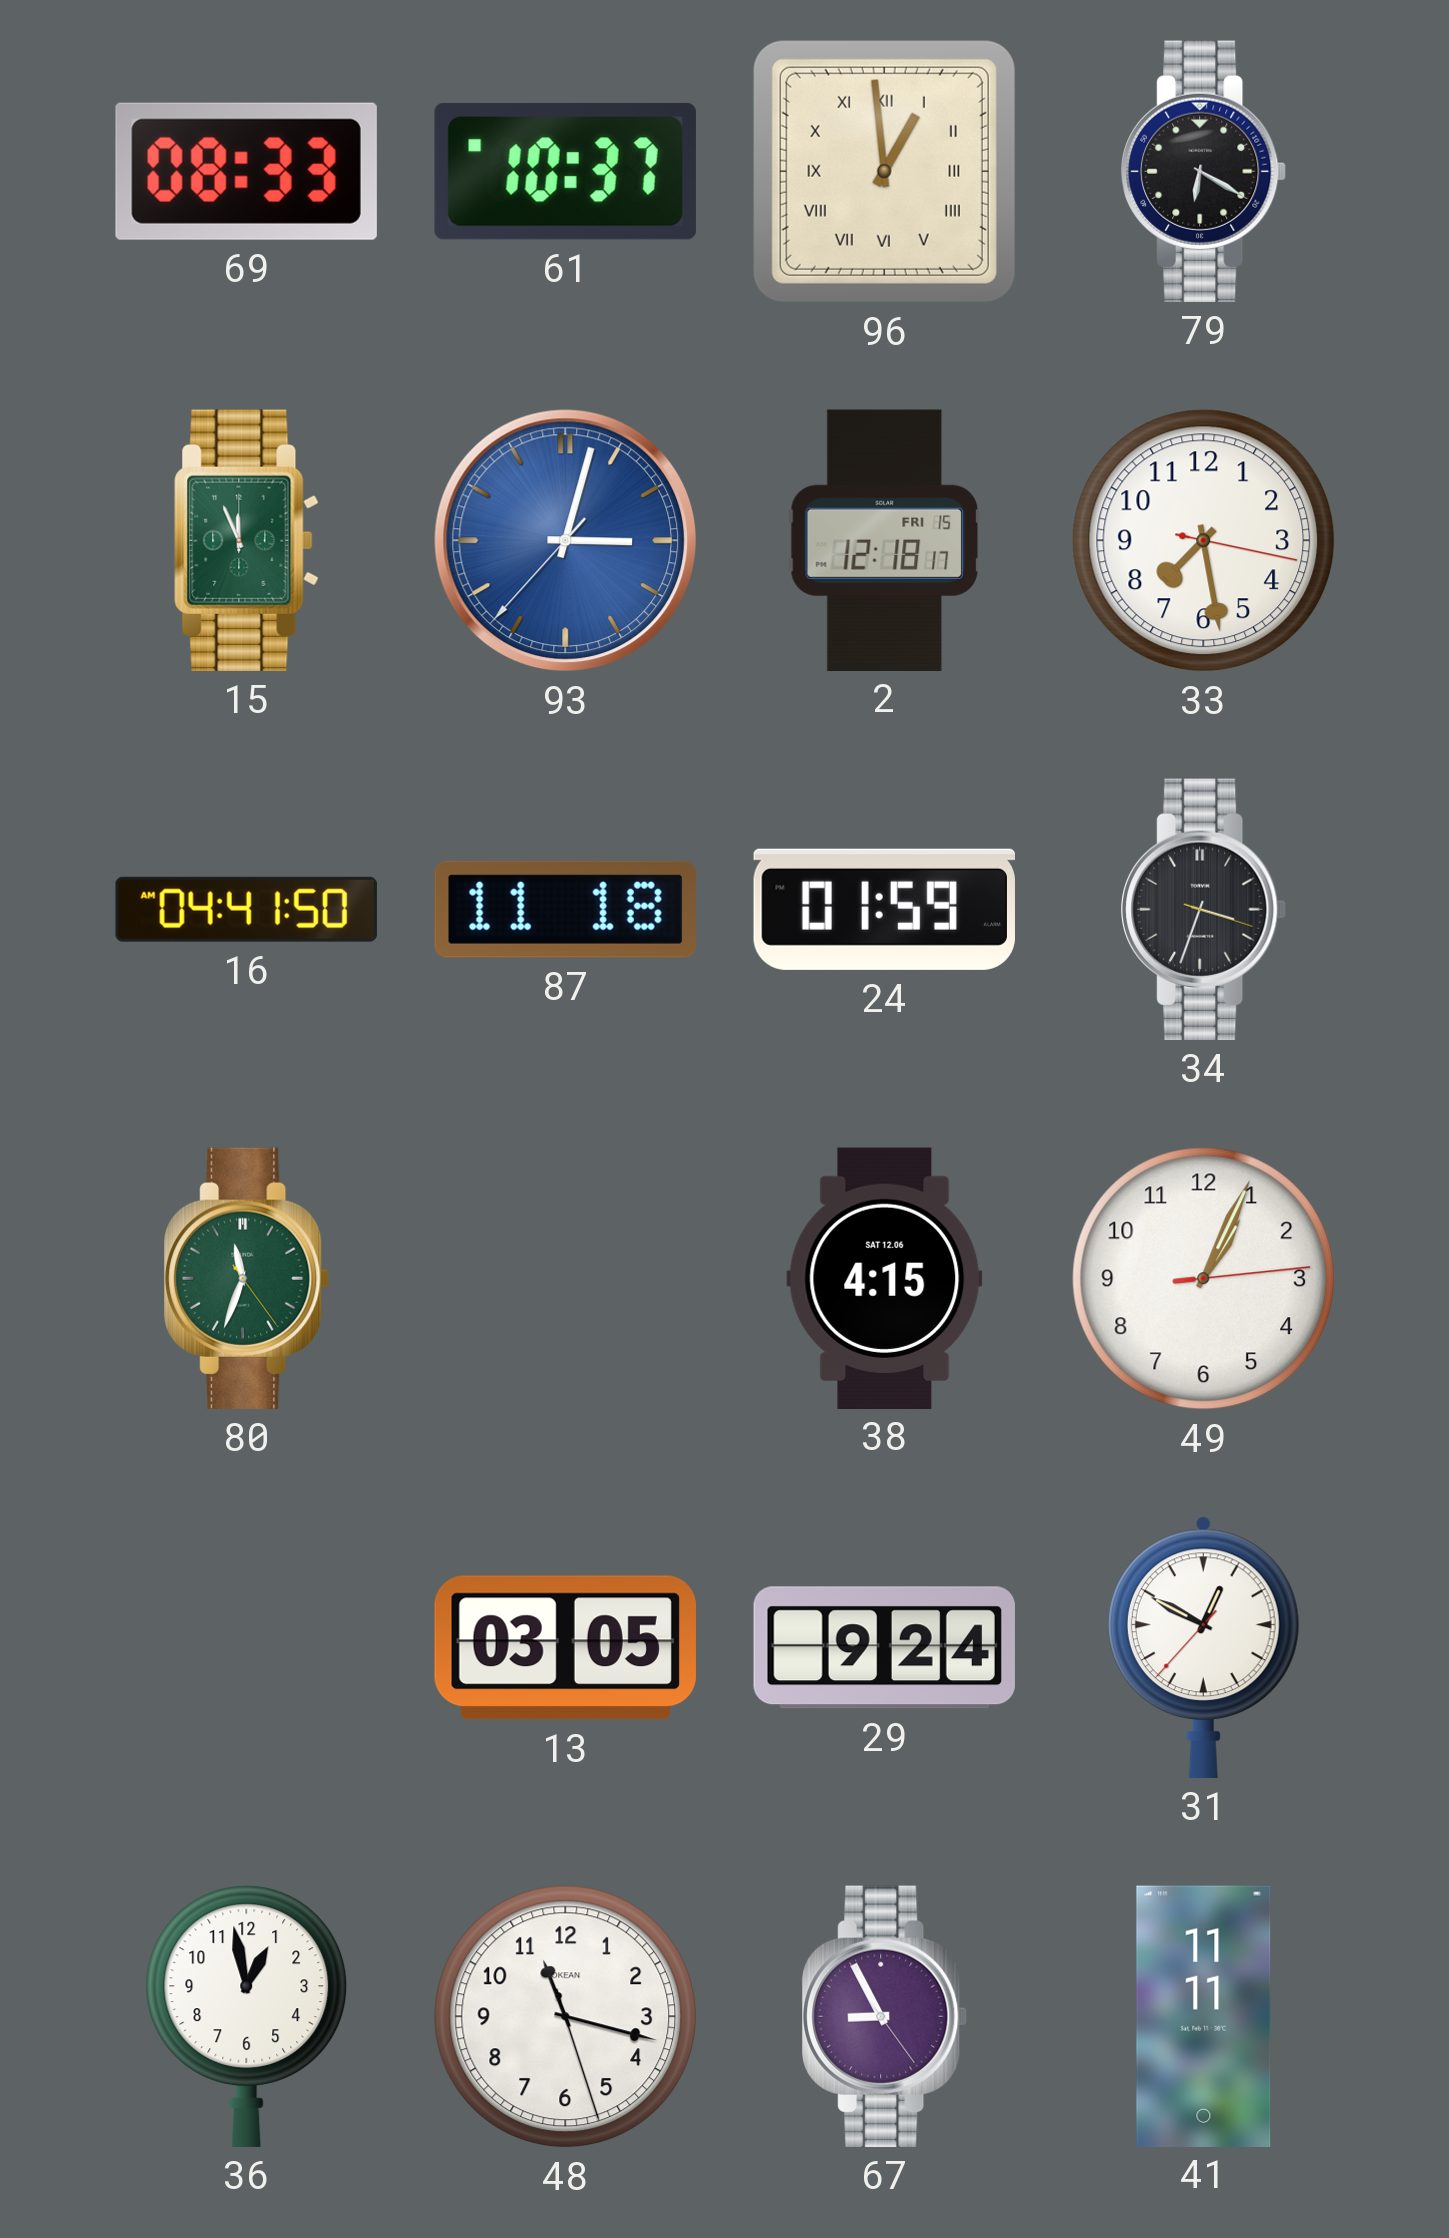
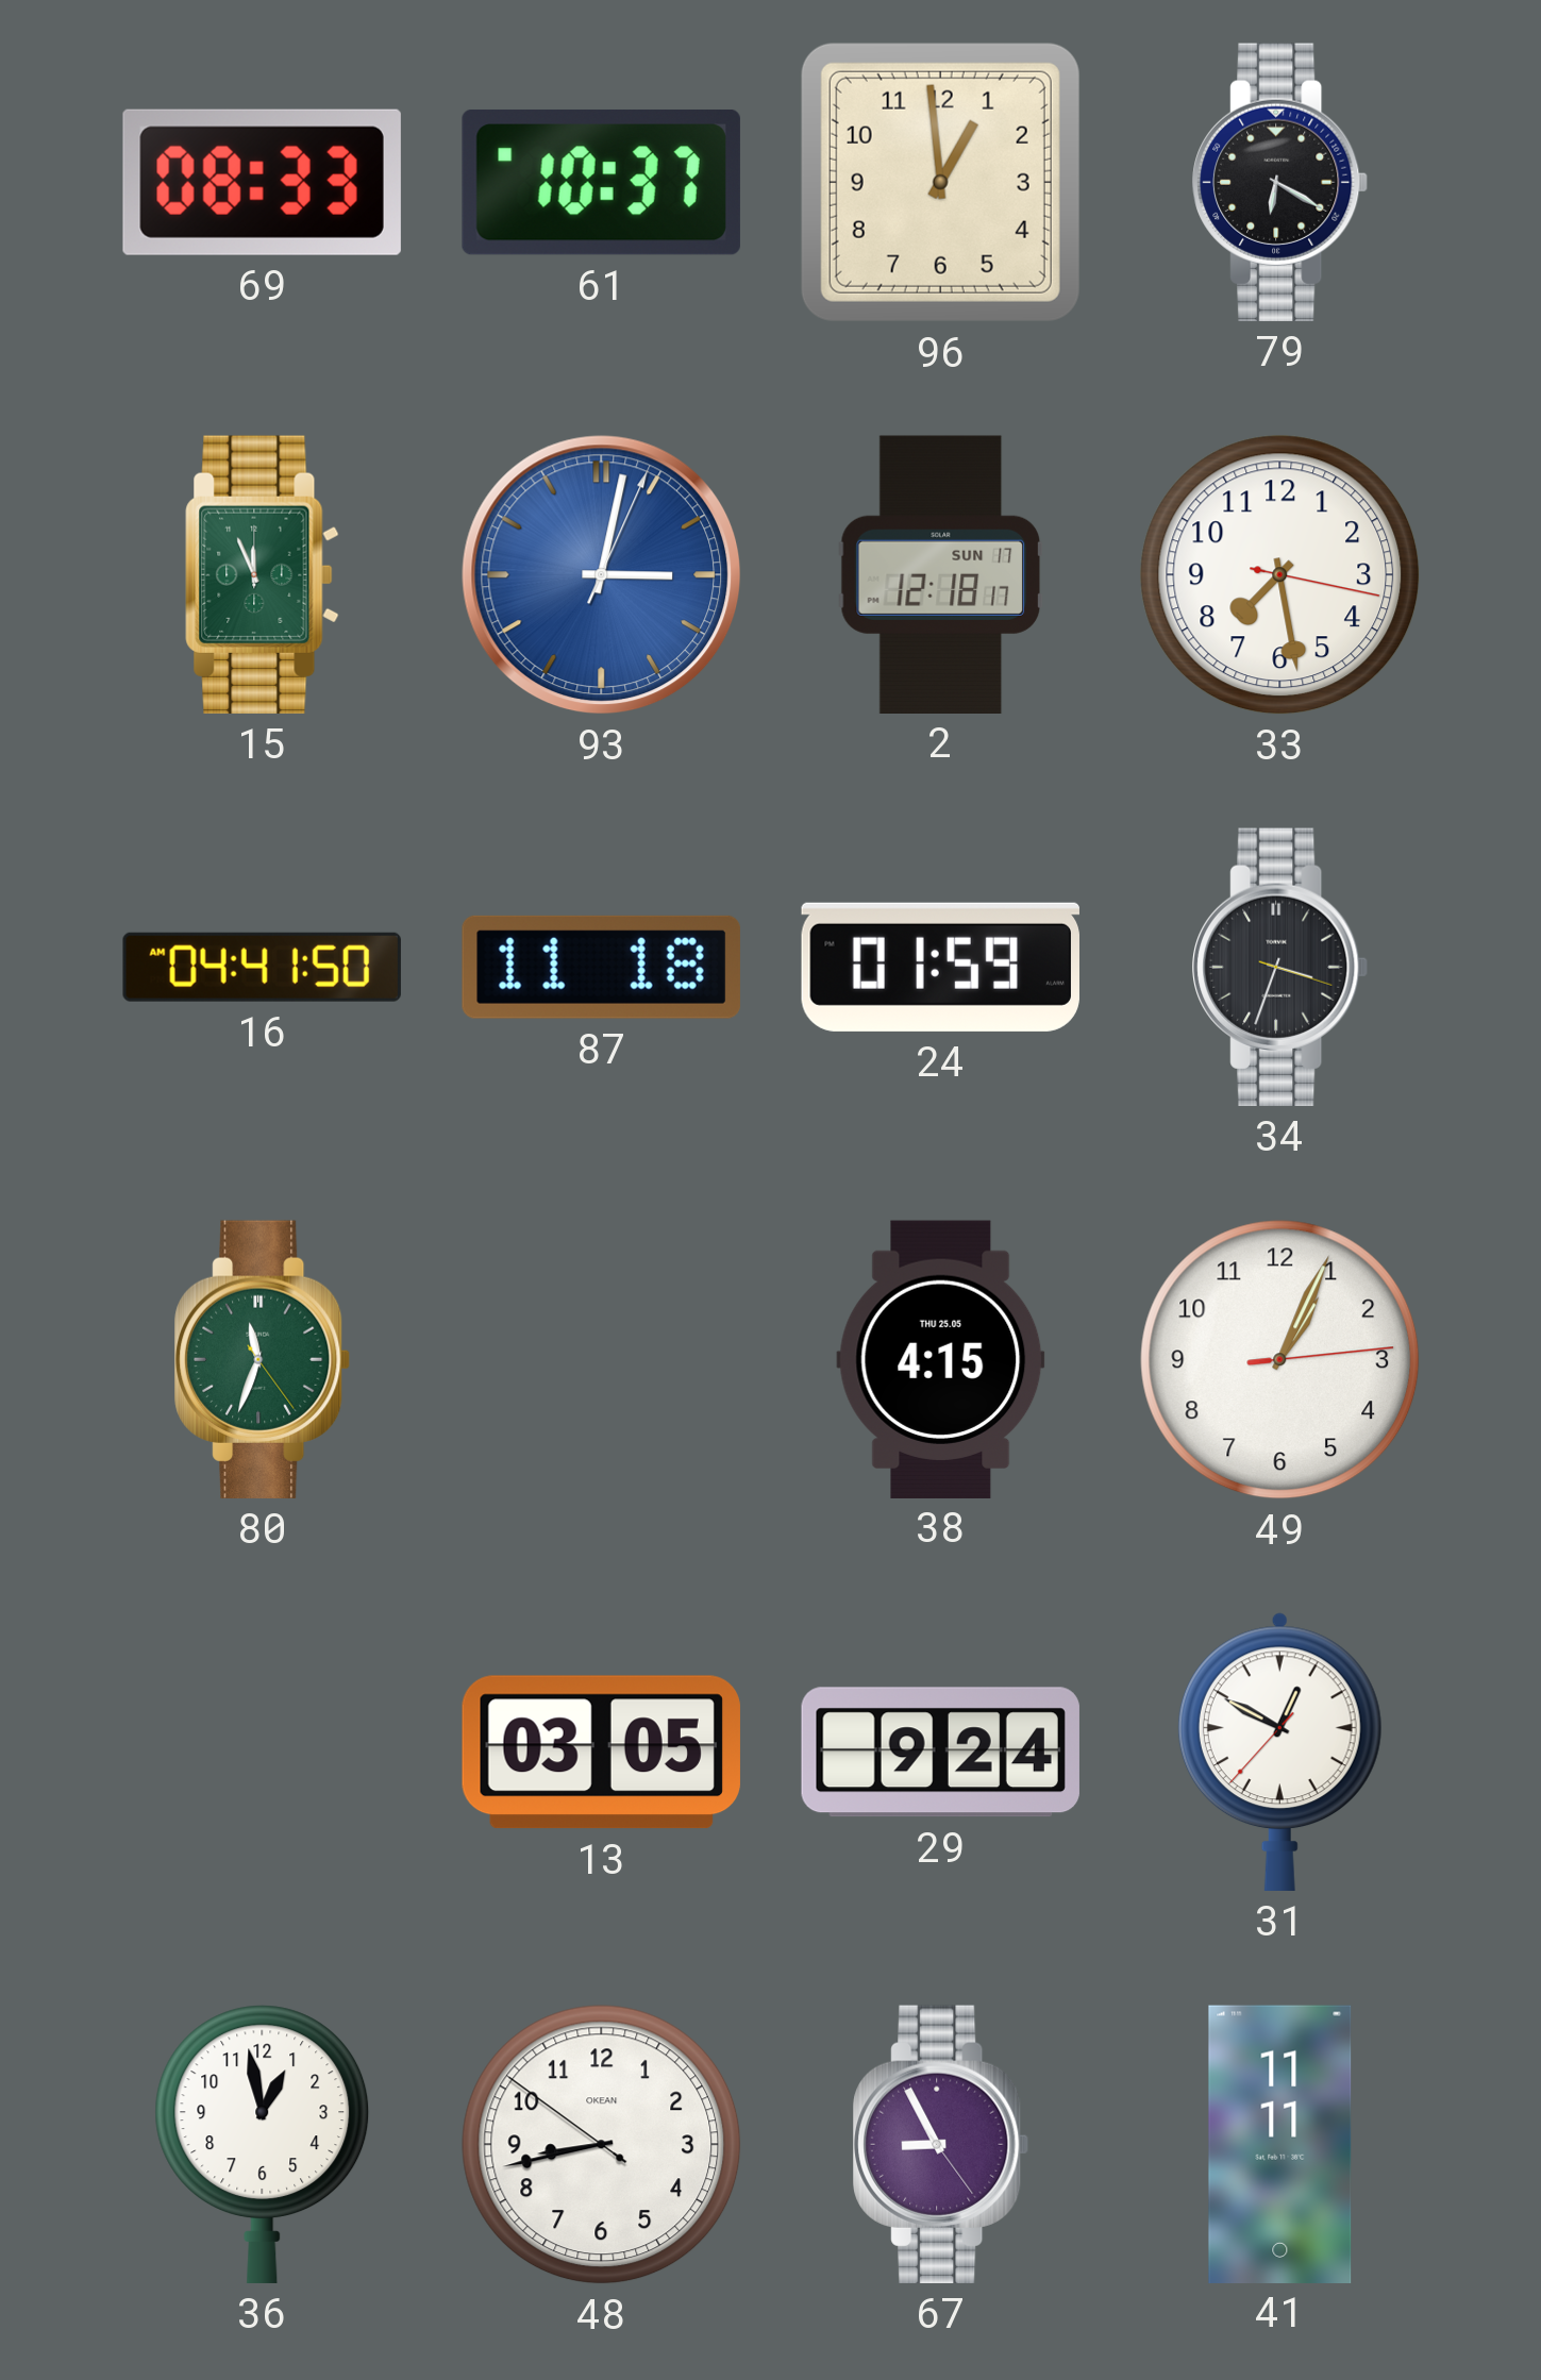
96 numerals: Roman -> Arabic (940, 182)
93: 3:02:37 -> 3:02:04 (602, 575)
2 date: FRI 15 -> SUN 17 (941, 574)
38 date: SAT 12.06 -> THU 25.05 (941, 1359)
48: 11:17 -> 8:42 (602, 2145)
